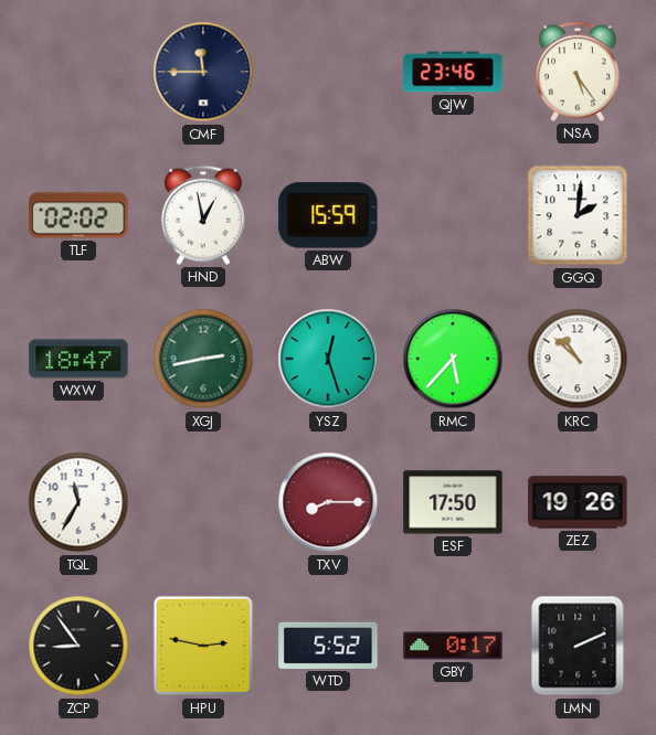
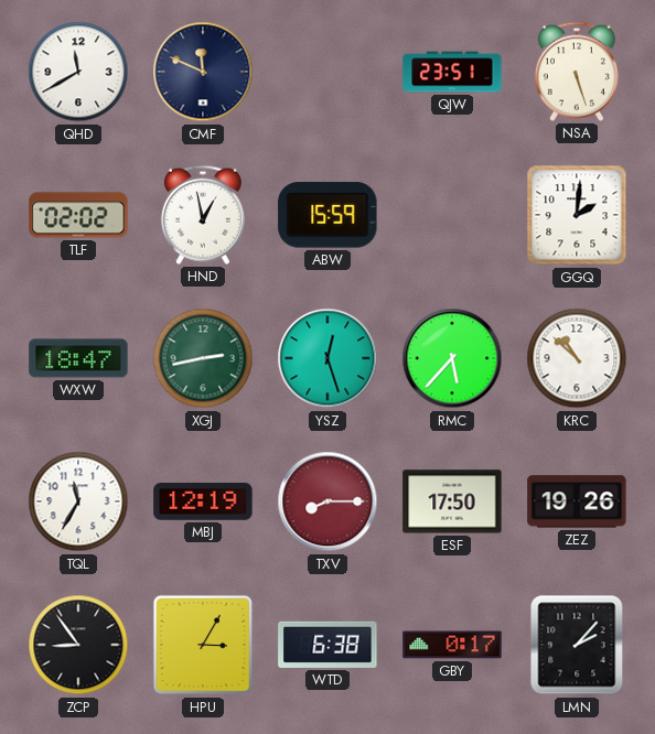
QHD: none -> 11:40 (78, 72)
CMF: 11:45 -> 11:49 (203, 72)
QJW: 23:46 -> 23:51 (452, 72)
NSA: 5:24 -> 5:27 (577, 72)
MBJ: none -> 12:19 (203, 501)
HPU: 2:47 -> 3:05 (203, 645)
WTD: 5:52 -> 6:38 (327, 645)
LMN: 2:11 -> 2:07 (577, 645)
